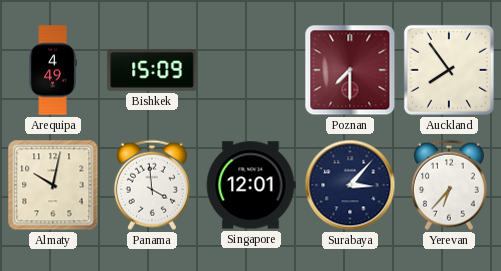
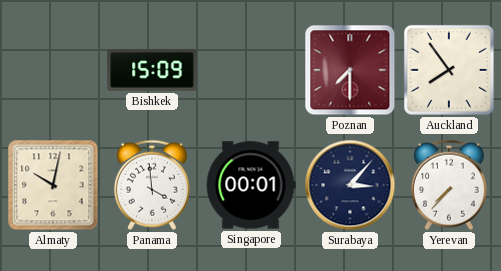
Arequipa: 4:49 -> none (53, 70)
Singapore: 12:01 -> 00:01 (251, 185)
Yerevan: 6:37 -> 7:37 (449, 185)
